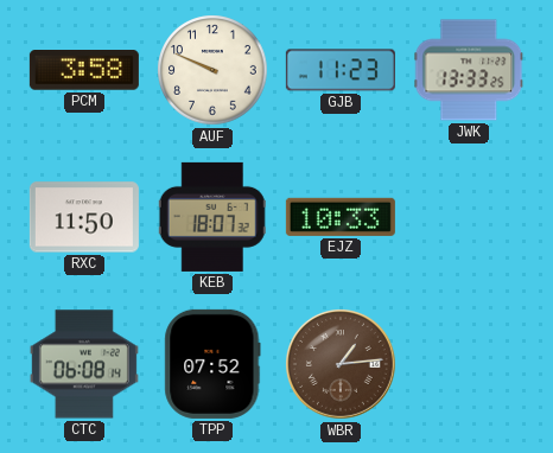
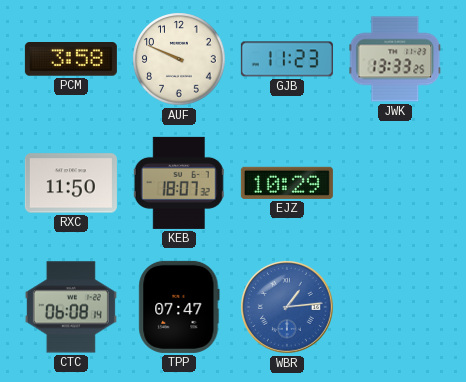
EJZ: 10:33 -> 10:29 (287, 183)
TPP: 07:52 -> 07:47 (179, 307)
WBR dial: brown -> blue (288, 308)
